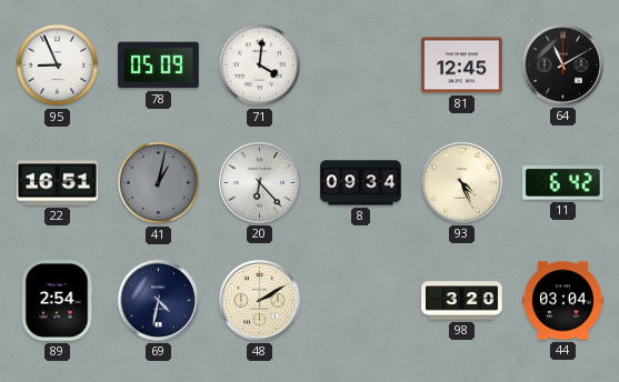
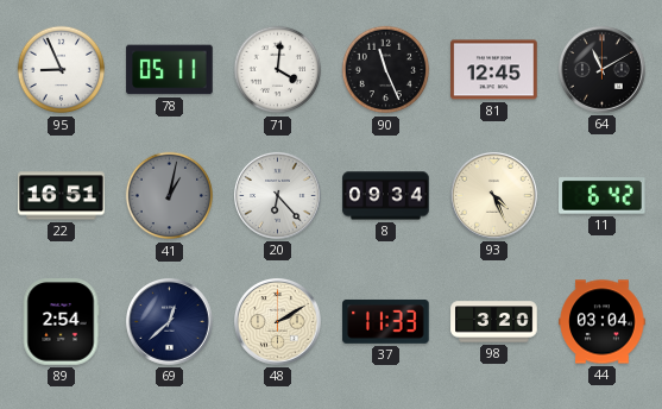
78: 05:09 -> 05:11 (170, 70)
90: none -> 11:26 (386, 70)
69: 4:32 -> 12:38 (169, 321)
37: none -> 11:33 (386, 321)
